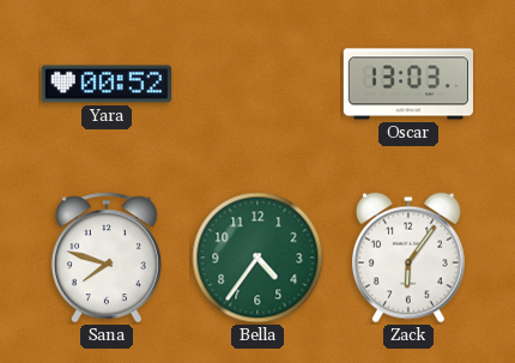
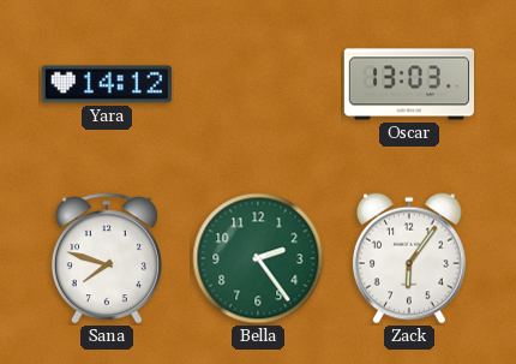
Yara: 00:52 -> 14:12 (106, 84)
Bella: 4:36 -> 2:24 (258, 258)
